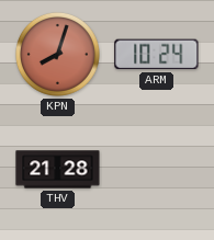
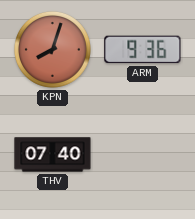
ARM: 10:24 -> 9:36 (143, 50)
THV: 21:28 -> 07:40 (53, 155)
